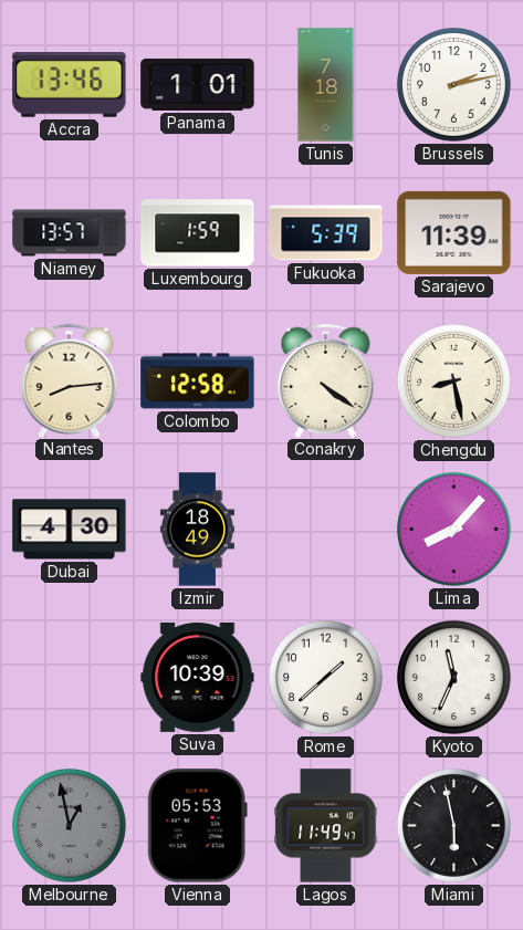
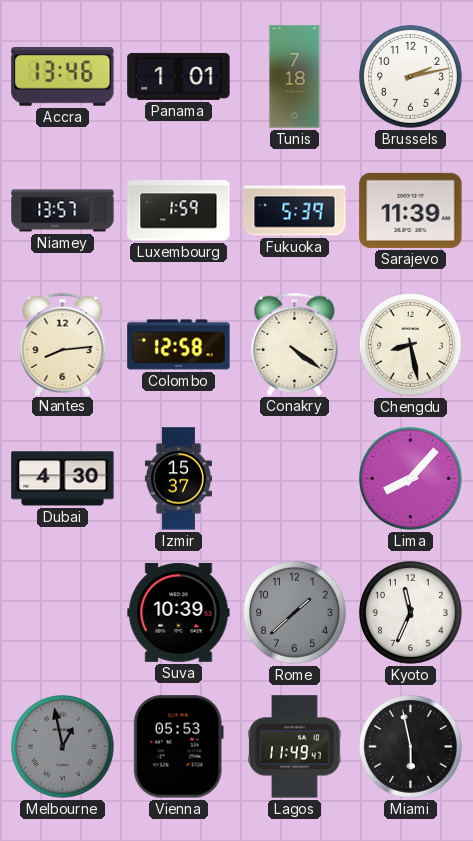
Izmir: 18:49 -> 15:37 (178, 479)
Rome dial: white -> grey (295, 613)
